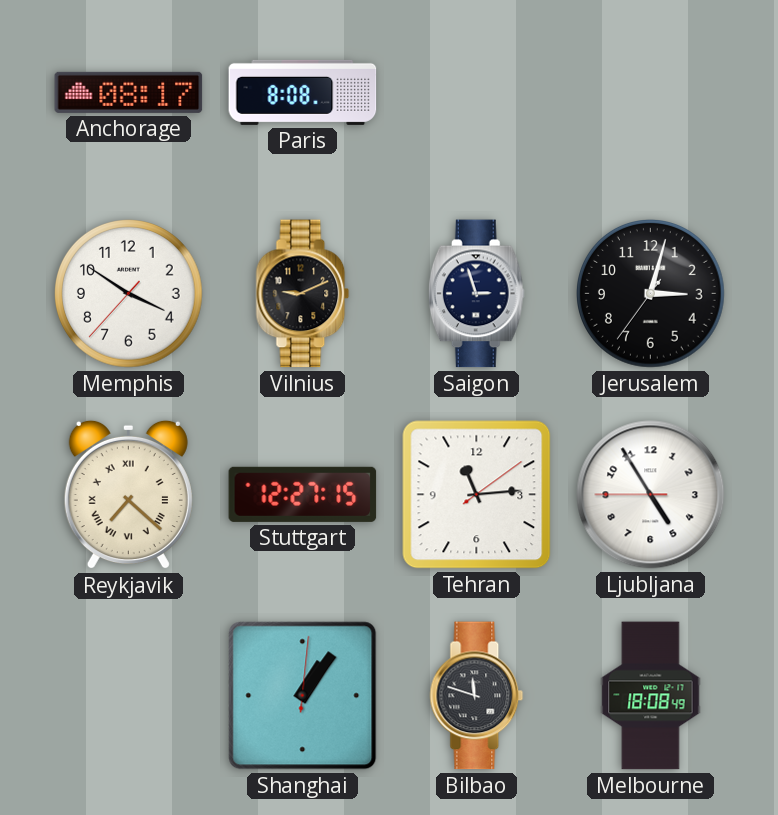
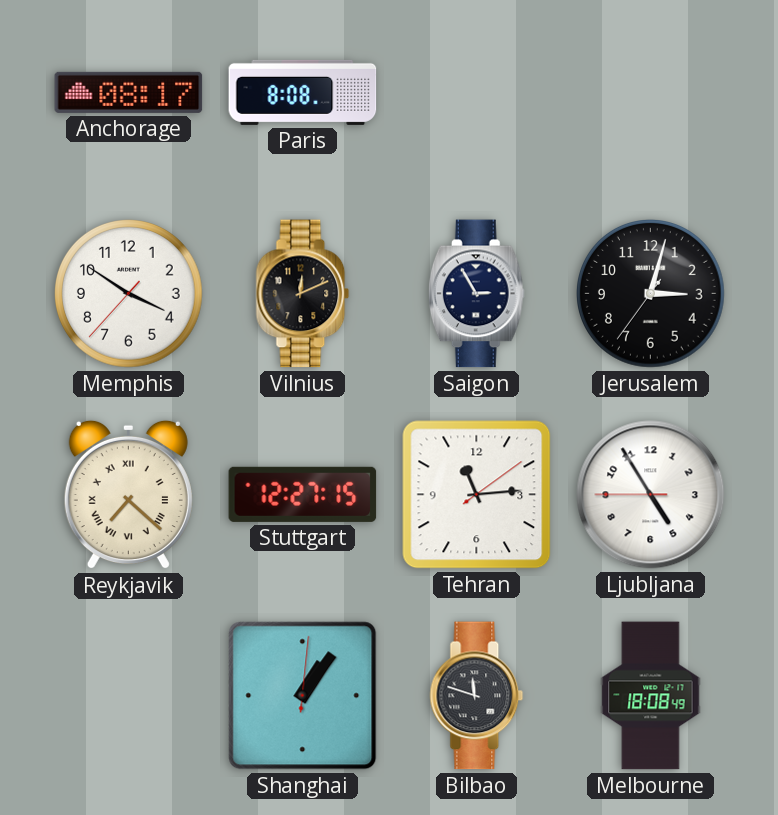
Vilnius: 9:11 -> 12:11 (303, 294)
Saigon: 2:57 -> 2:55 (476, 294)
